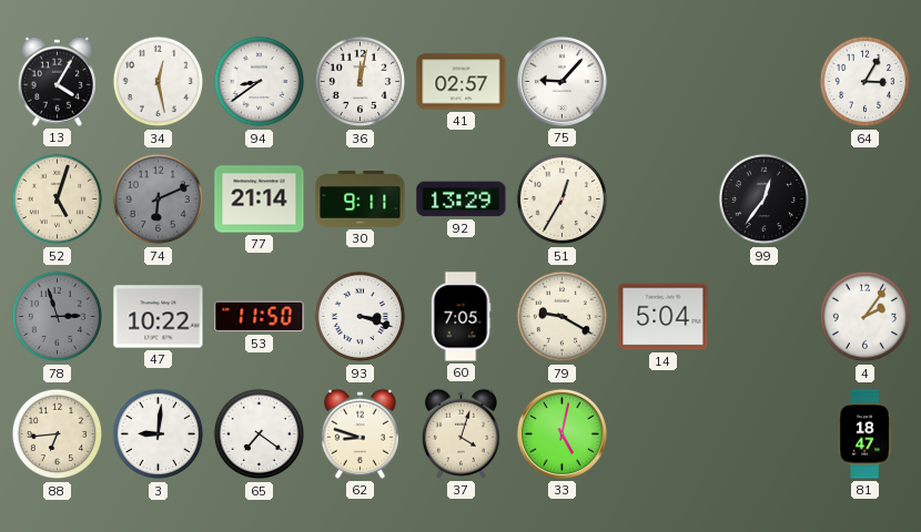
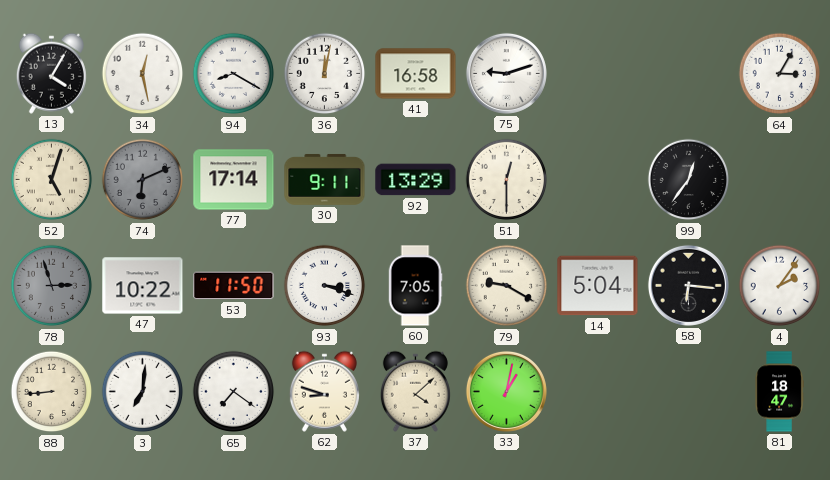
94: 8:39 -> 8:20 (234, 74)
41: 02:57 -> 16:58 (416, 74)
75: 9:07 -> 9:12 (506, 73)
77: 21:14 -> 17:14 (234, 180)
51: 12:35 -> 12:30 (507, 180)
58: none -> 6:16 (688, 285)
88: 6:44 -> 8:44 (52, 392)
3: 9:01 -> 7:01 (143, 392)
37: 4:03 -> 4:08 (415, 391)
33: 5:02 -> 1:02 (506, 391)
